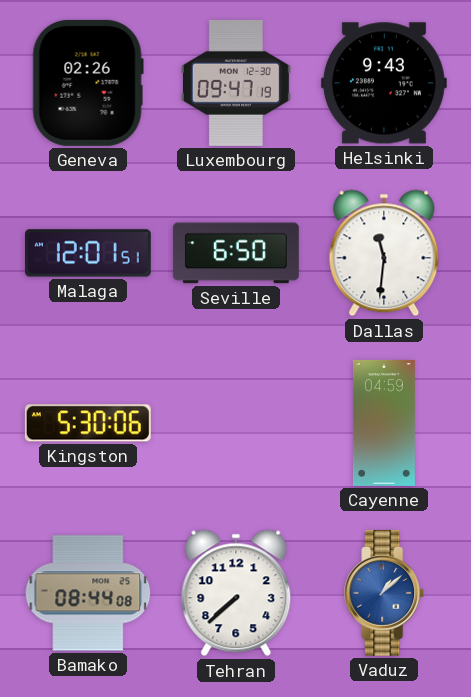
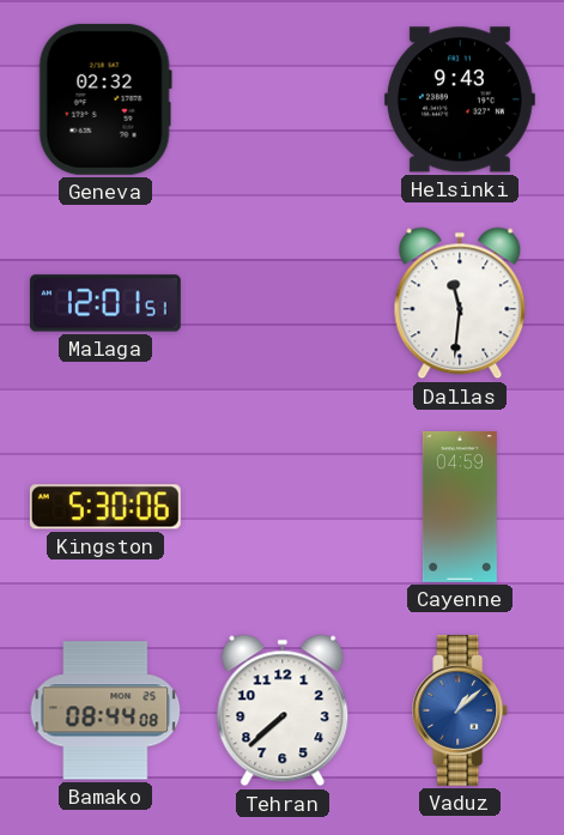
Geneva: 02:26 -> 02:32 (105, 99)
Luxembourg: 09:47 -> none (236, 83)
Seville: 6:50 -> none (236, 253)
